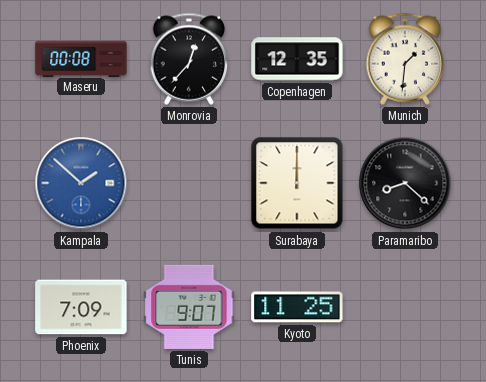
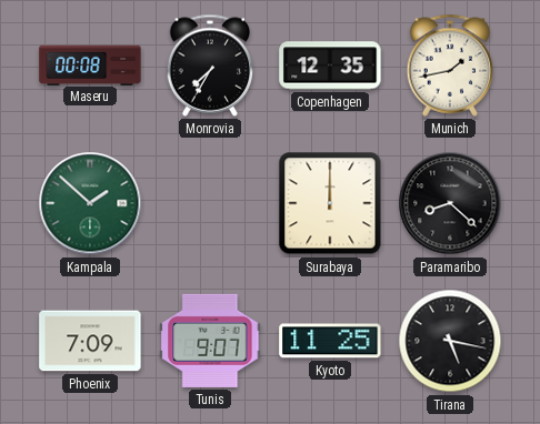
Monrovia: 12:37 -> 7:35 (210, 65)
Munich: 1:31 -> 1:43 (450, 65)
Kampala dial: blue -> green (90, 203)
Tirana: none -> 5:17 (450, 341)
